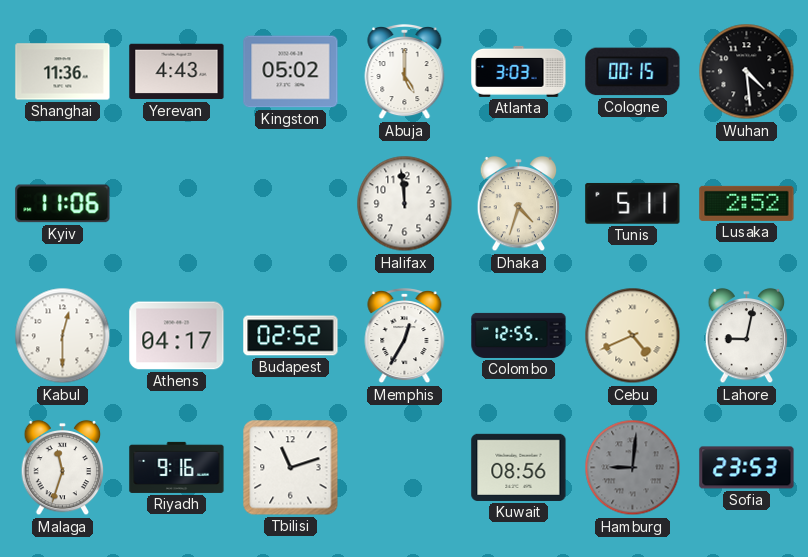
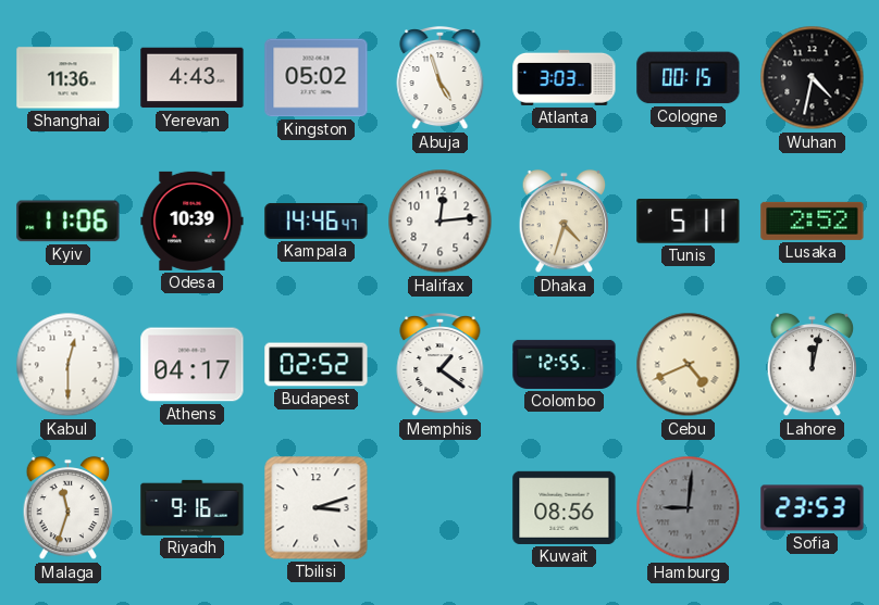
Abuja: 5:00 -> 4:57 (441, 79)
Wuhan: 4:29 -> 4:32 (813, 78)
Odesa: none -> 10:39 (193, 220)
Kampala: none -> 14:46 (317, 220)
Halifax: 11:59 -> 12:14 (441, 222)
Memphis: 12:35 -> 1:21 (441, 366)
Lahore: 9:02 -> 12:02 (813, 365)
Tbilisi: 11:12 -> 3:12 (317, 508)
